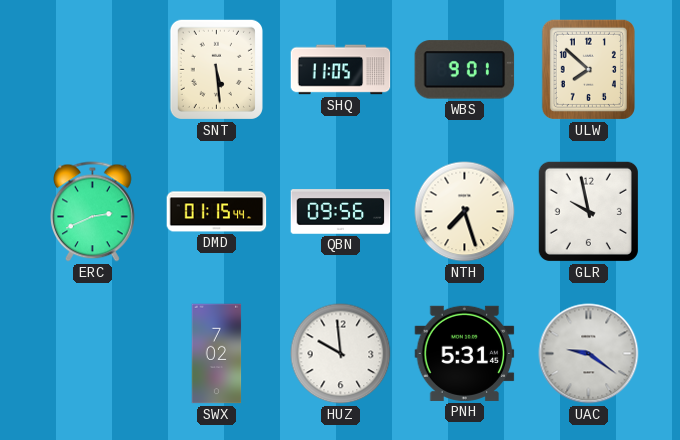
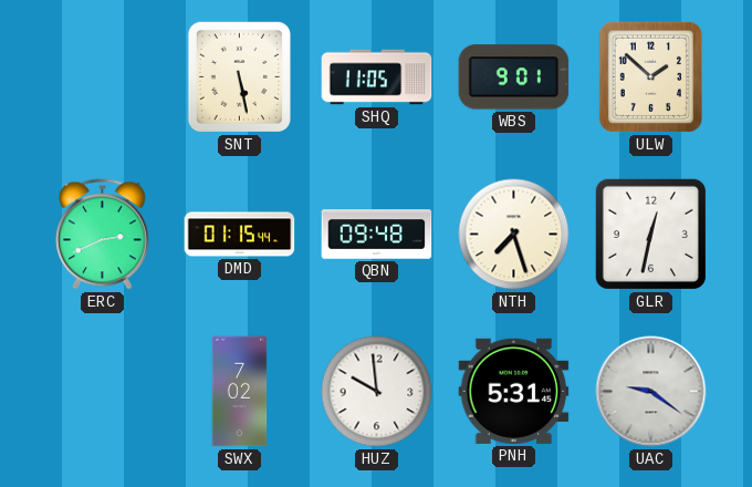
SNT: 5:29 -> 5:28 (239, 76)
ULW: 7:52 -> 1:52 (650, 76)
QBN: 09:56 -> 09:48 (377, 235)
GLR: 9:58 -> 12:32 (650, 234)
